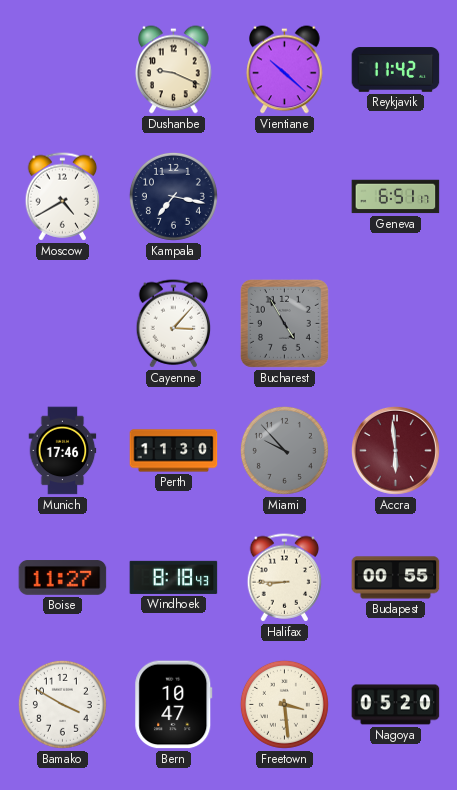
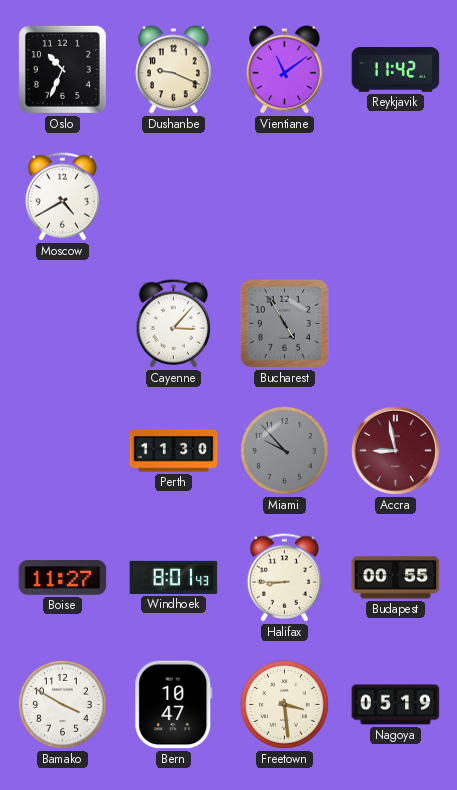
Oslo: none -> 10:34 (62, 69)
Vientiane: 10:22 -> 11:09 (285, 70)
Kampala: 7:17 -> none (173, 196)
Geneva: 6:51 -> none (396, 197)
Munich: 17:46 -> none (63, 451)
Accra: 5:59 -> 8:58 (395, 450)
Windhoek: 8:18 -> 8:01 (174, 577)
Nagoya: 05:20 -> 05:19 (396, 705)
